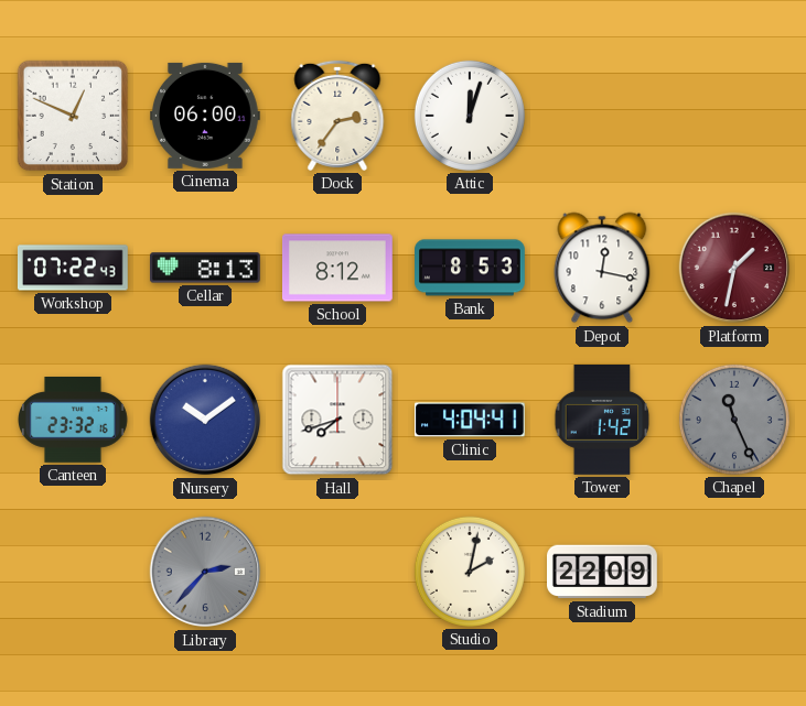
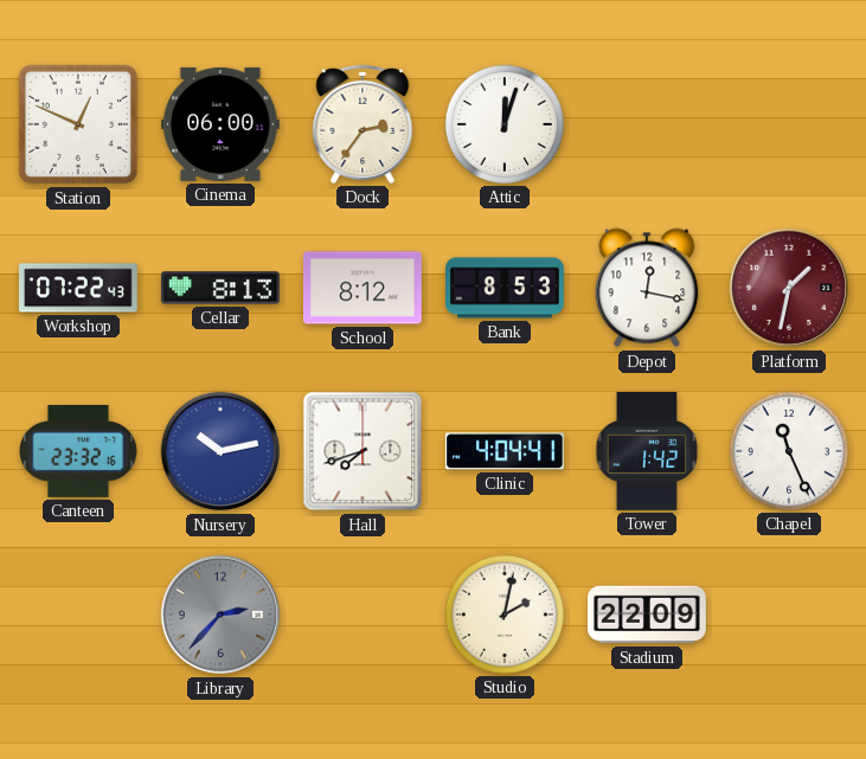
Nursery: 10:09 -> 10:13 (220, 451)
Chapel dial: grey -> white (789, 451)
